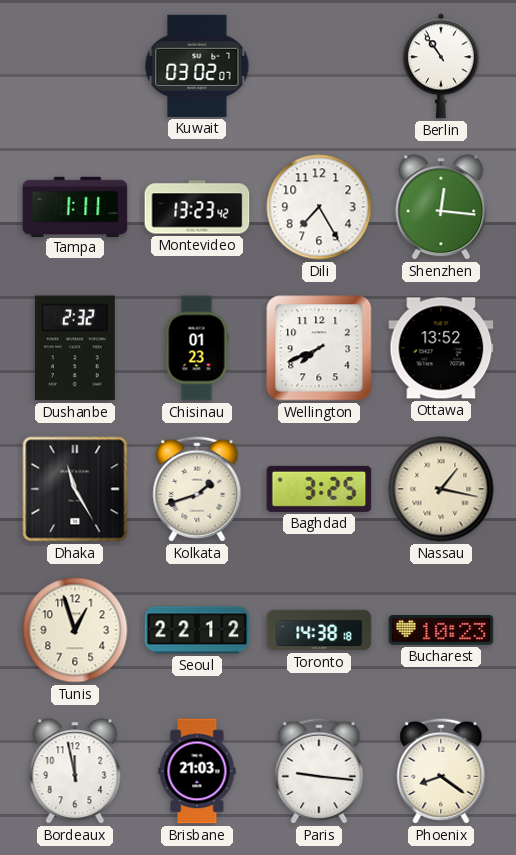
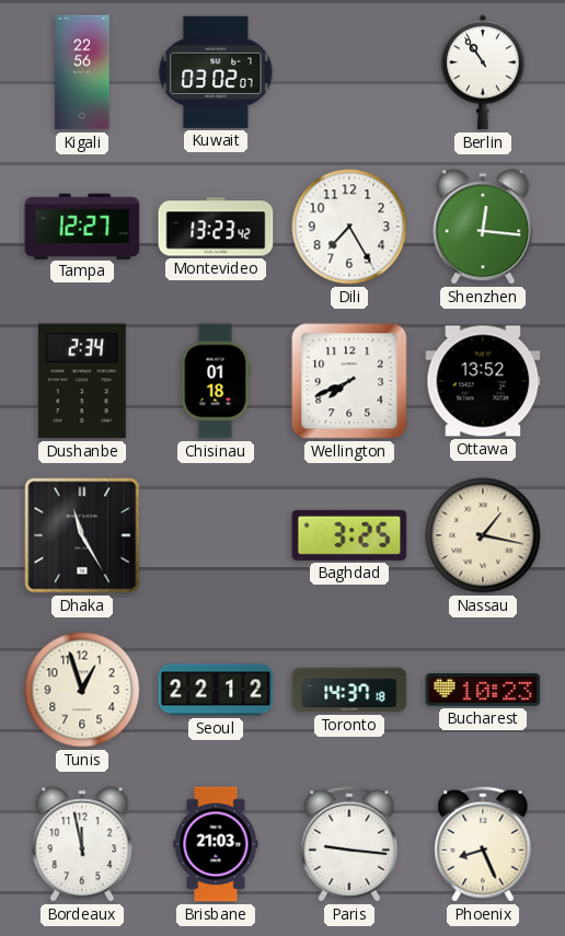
Kigali: none -> 22:56 (82, 72)
Tampa: 1:11 -> 12:27 (82, 226)
Dushanbe: 2:32 -> 2:34 (82, 381)
Chisinau: 01:23 -> 01:18 (216, 381)
Kolkata: 1:42 -> none (197, 489)
Toronto: 14:38 -> 14:37 (349, 690)
Phoenix: 8:21 -> 8:26 (483, 844)
